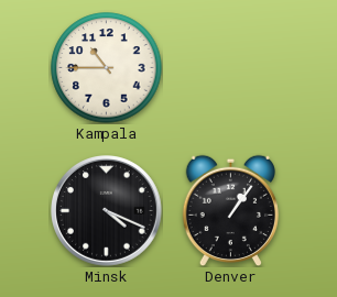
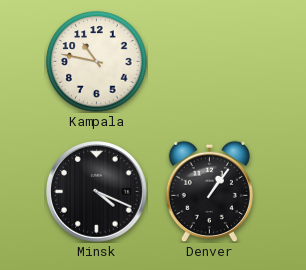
Kampala: 10:45 -> 10:47 (97, 62)
